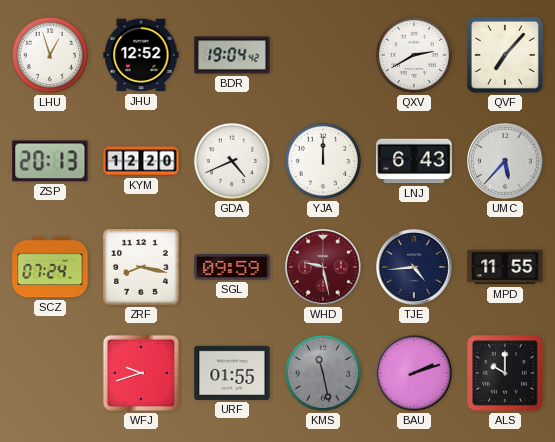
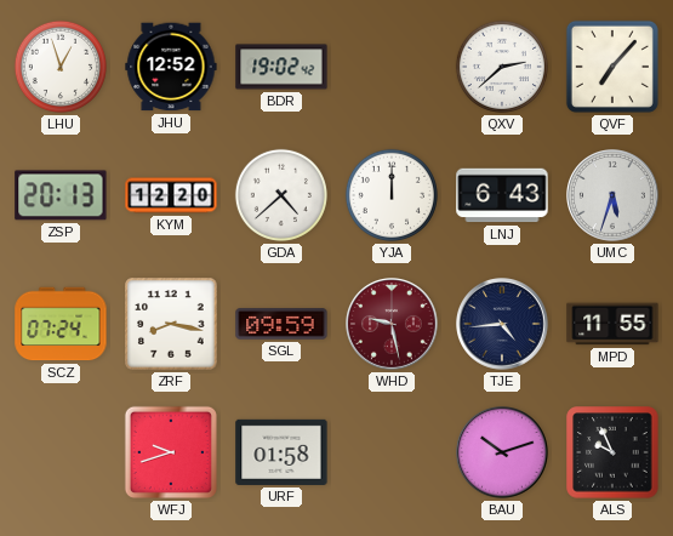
BDR: 19:04 -> 19:02 (281, 67)
QXV: 2:40 -> 2:38 (502, 67)
GDA: 4:41 -> 4:38 (281, 195)
UMC: 5:37 -> 5:33 (614, 196)
URF: 01:55 -> 01:58 (281, 452)
KMS: 11:28 -> none (323, 373)
BAU: 2:12 -> 10:12 (503, 454)
ALS: 10:00 -> 9:56 (612, 452)
